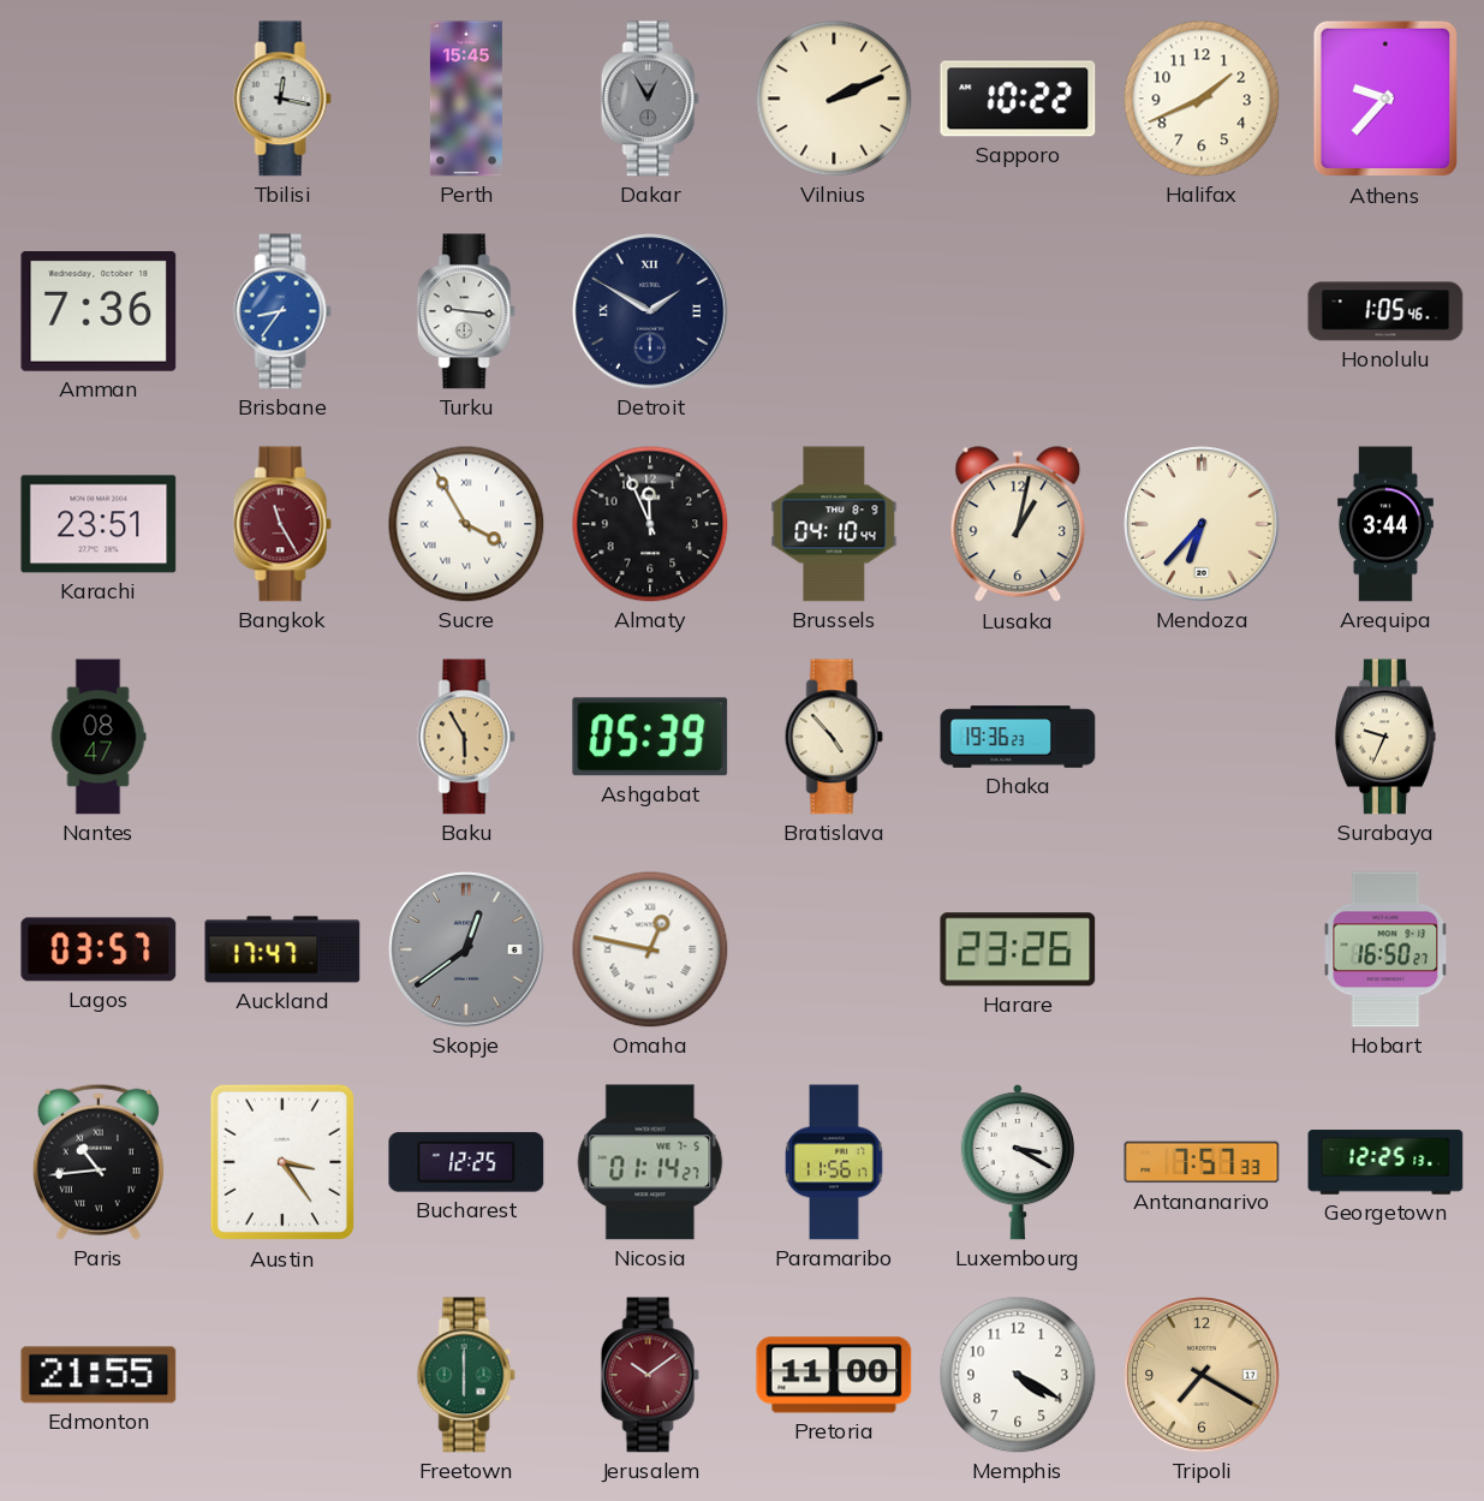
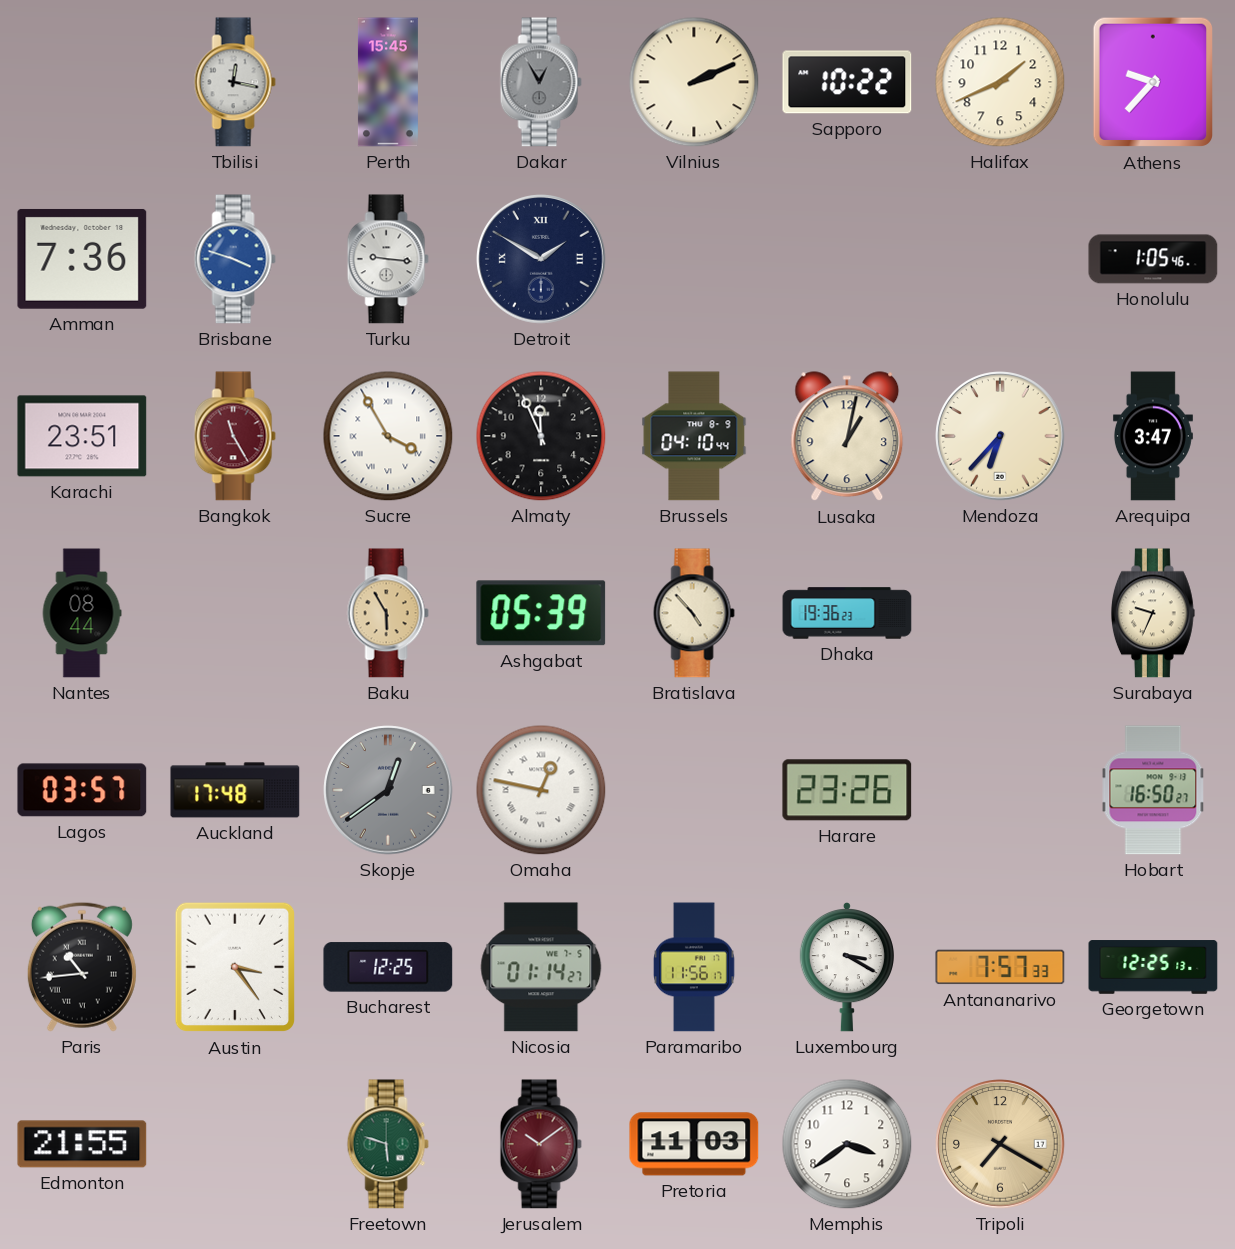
Brisbane: 8:36 -> 3:48 (235, 259)
Arequipa: 3:44 -> 3:47 (1153, 436)
Nantes: 08:47 -> 08:44 (82, 613)
Auckland: 17:47 -> 17:48 (235, 790)
Freetown: 6:00 -> 5:48 (388, 1144)
Pretoria: 11:00 -> 11:03 (694, 1144)
Memphis: 4:20 -> 3:39 (847, 1144)
